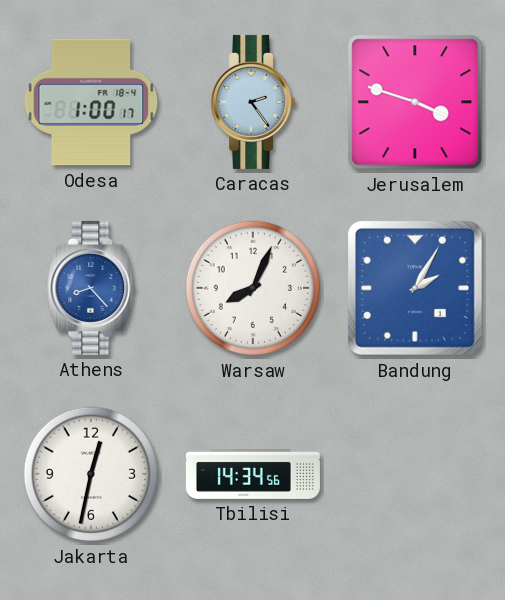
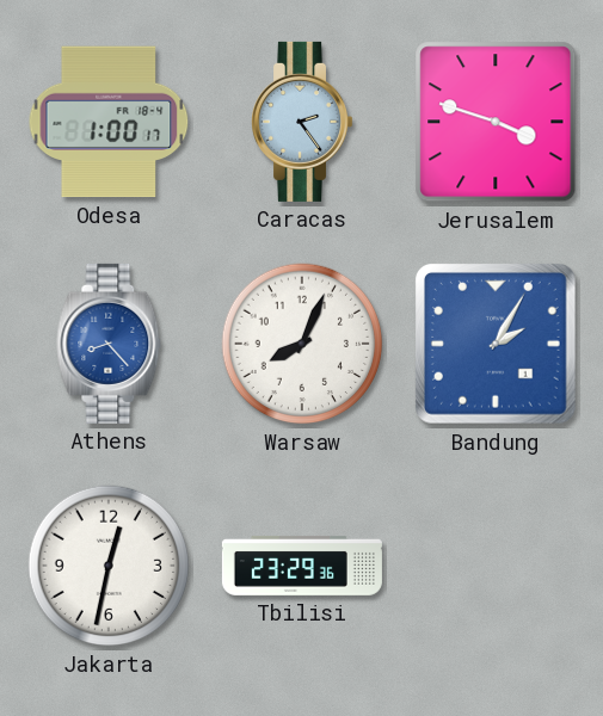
Tbilisi: 14:34 -> 23:29 (302, 566)
